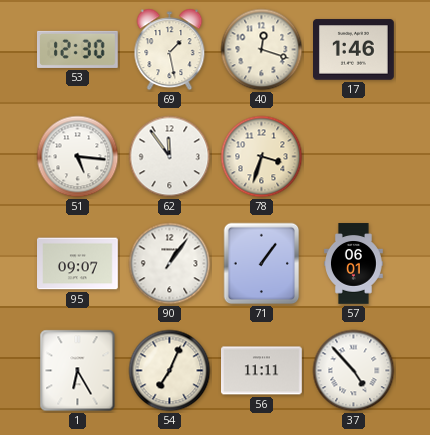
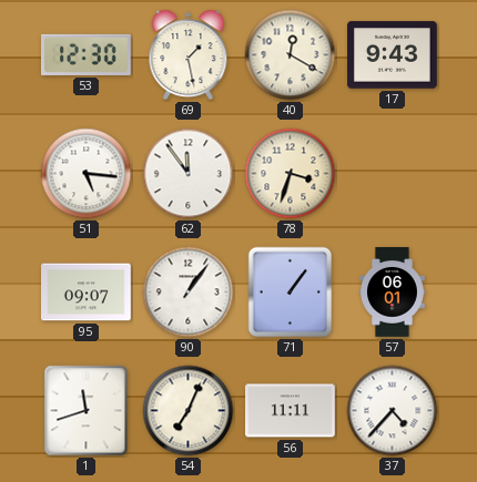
40: 12:18 -> 12:20 (291, 55)
17: 1:46 -> 9:43 (393, 55)
1: 6:25 -> 11:42 (87, 411)
37: 4:53 -> 4:37 (393, 411)
